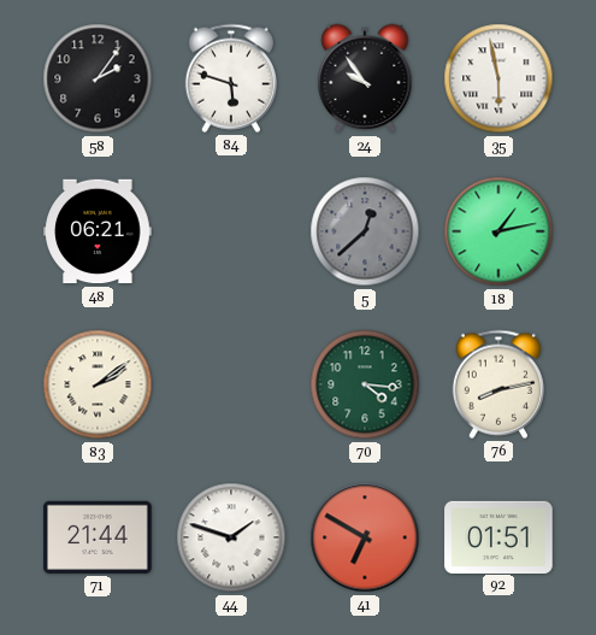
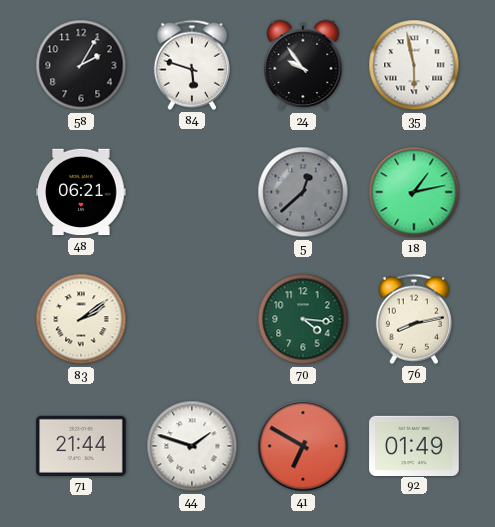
58: 2:06 -> 2:05 (81, 65)
92: 01:51 -> 01:49 (414, 445)
